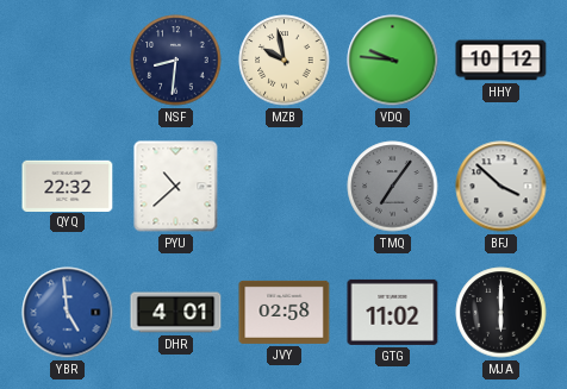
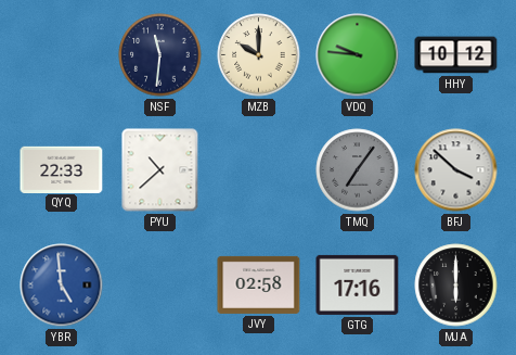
NSF: 8:31 -> 11:31 (160, 55)
MZB: 9:58 -> 10:00 (259, 55)
QYQ: 22:32 -> 22:33 (62, 169)
DHR: 4:01 -> none (176, 313)
GTG: 11:02 -> 17:16 (358, 284)
